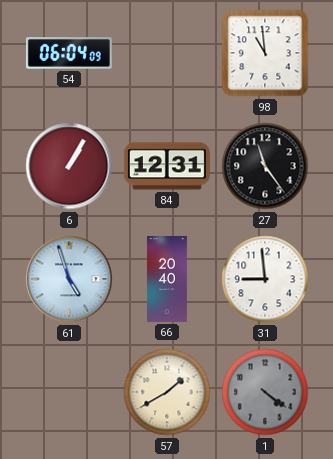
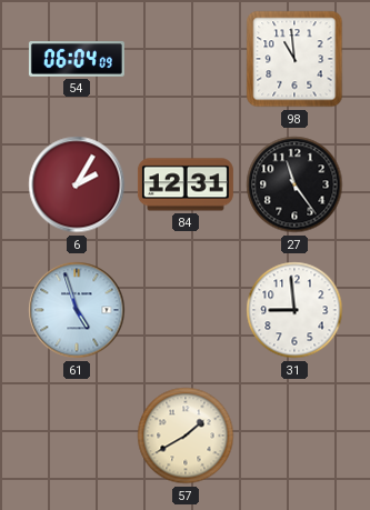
6: 1:05 -> 2:05 (77, 184)
66: 20:40 -> none (167, 279)
1: 4:21 -> none (265, 392)
